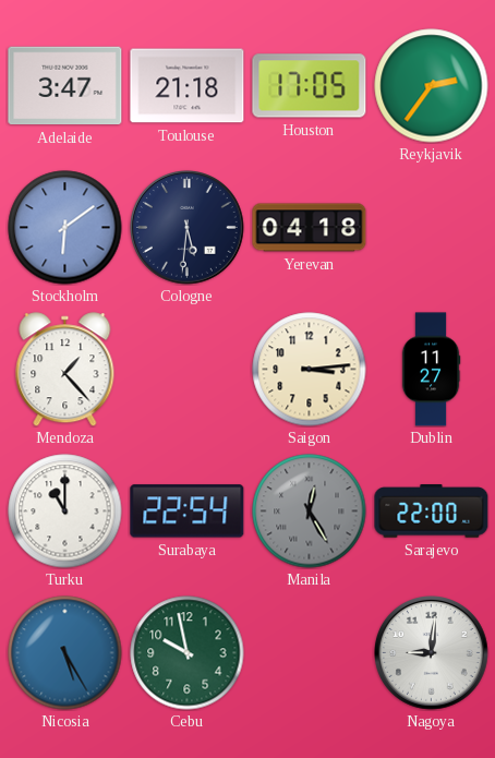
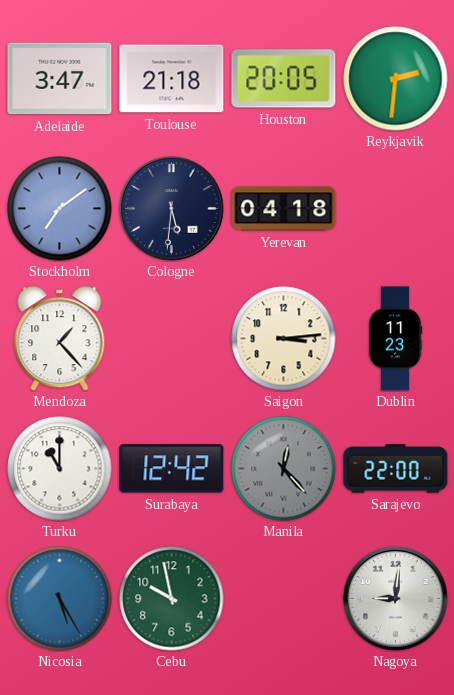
Houston: 17:05 -> 20:05 (284, 79)
Reykjavik: 2:36 -> 2:31 (396, 79)
Stockholm: 6:09 -> 7:09 (60, 209)
Dublin: 11:27 -> 11:23 (395, 339)
Surabaya: 22:54 -> 12:42 (172, 469)
Manila: 12:25 -> 12:23 (284, 469)
